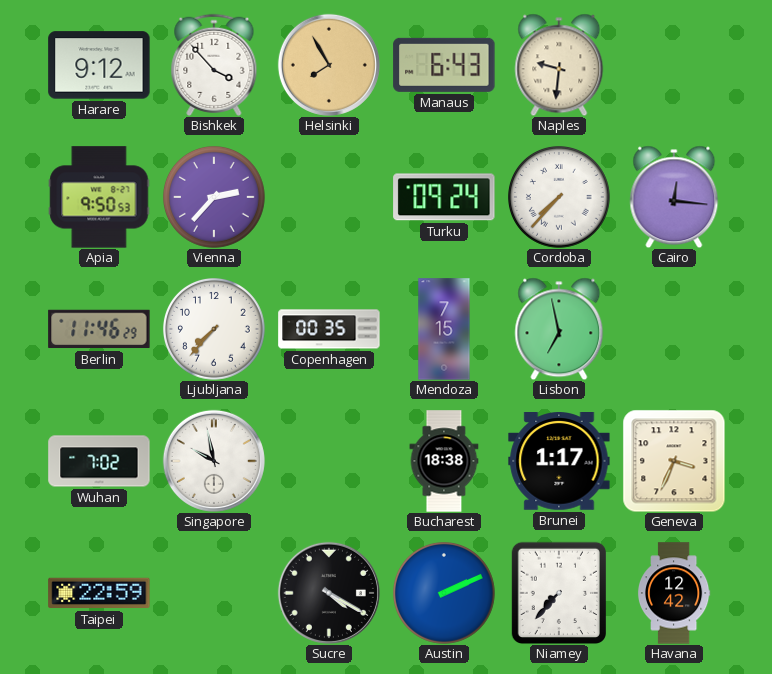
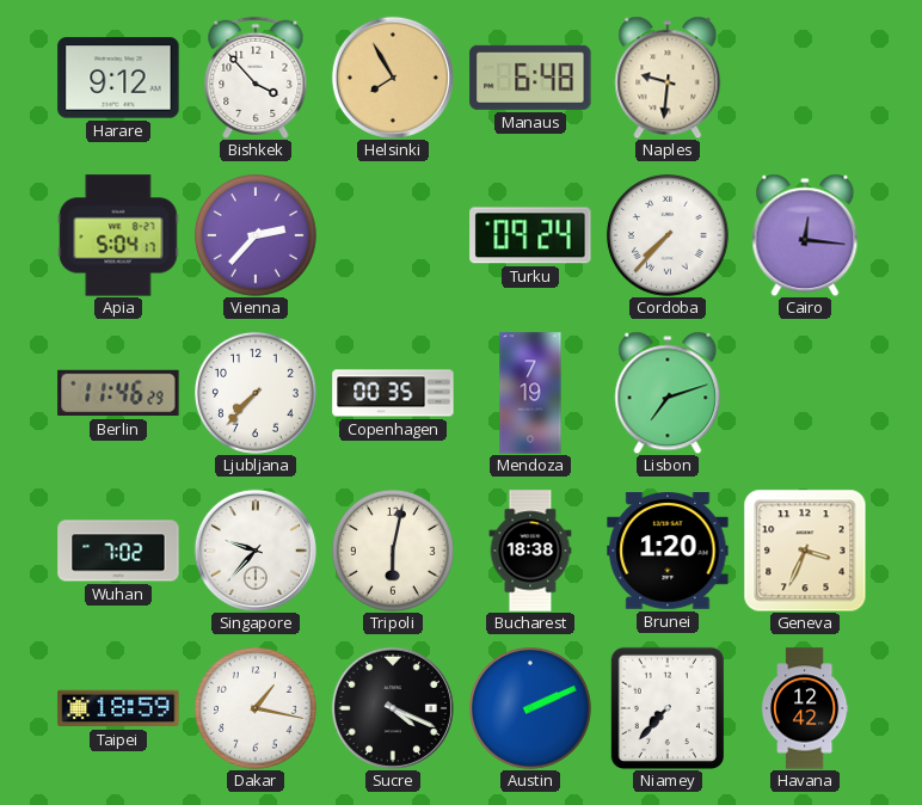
Manaus: 6:43 -> 6:48 (530, 78)
Apia: 9:50 -> 5:04 (118, 235)
Mendoza: 7:15 -> 7:19 (530, 393)
Lisbon: 6:58 -> 7:12 (668, 393)
Singapore: 9:58 -> 9:37 (256, 551)
Tripoli: none -> 6:02 (394, 552)
Brunei: 1:17 -> 1:20 (668, 552)
Taipei: 22:59 -> 18:59 (118, 708)
Dakar: none -> 1:17 (257, 709)
Sucre: 4:20 -> 4:19 (393, 708)
